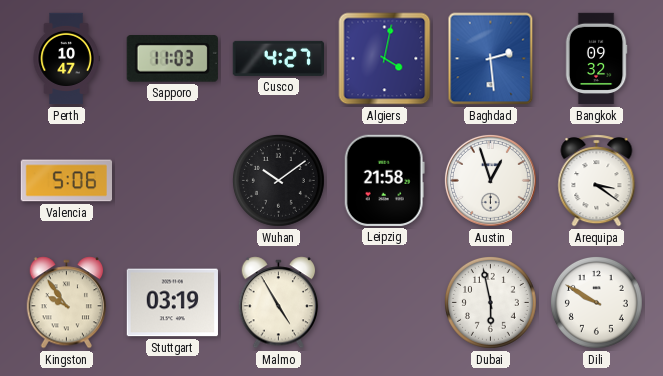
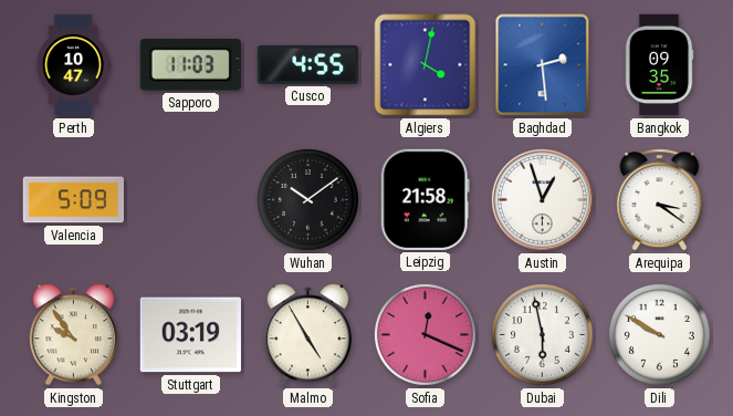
Cusco: 4:27 -> 4:55 (307, 64)
Bangkok: 09:32 -> 09:35 (659, 65)
Valencia: 5:06 -> 5:09 (73, 200)
Sofia: none -> 12:19 (425, 334)
